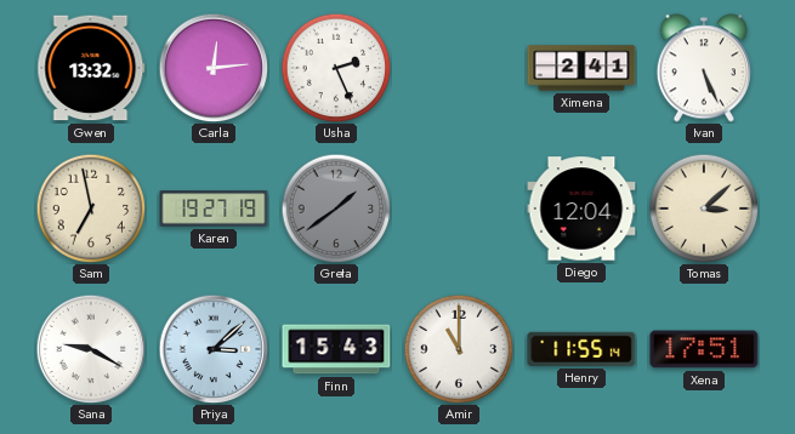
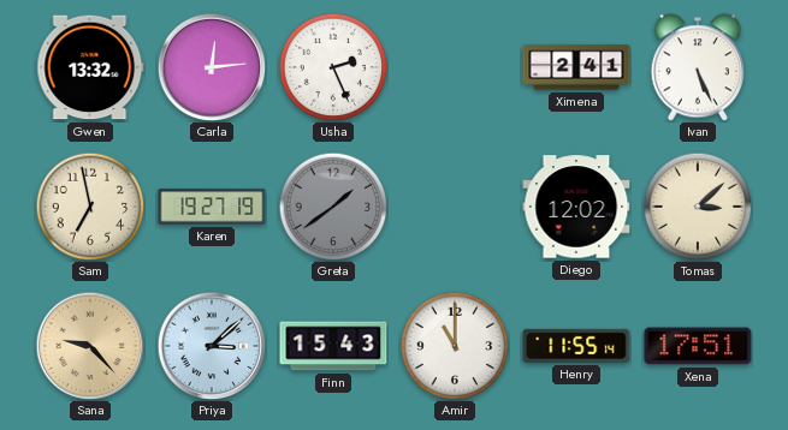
Diego: 12:04 -> 12:02 (576, 207)
Sana: 9:20 -> 9:23 (90, 346)
Sana dial: white -> champagne (90, 346)
